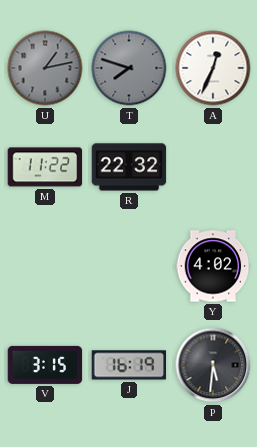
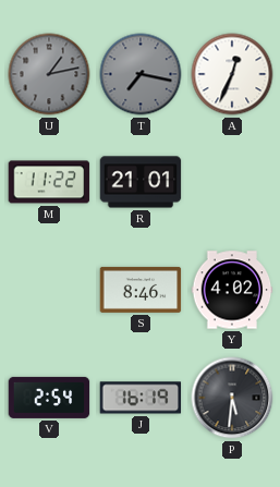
T: 7:48 -> 7:17 (141, 74)
R: 22:32 -> 21:01 (141, 182)
S: none -> 8:46 (141, 290)
V: 3:15 -> 2:54 (49, 398)
